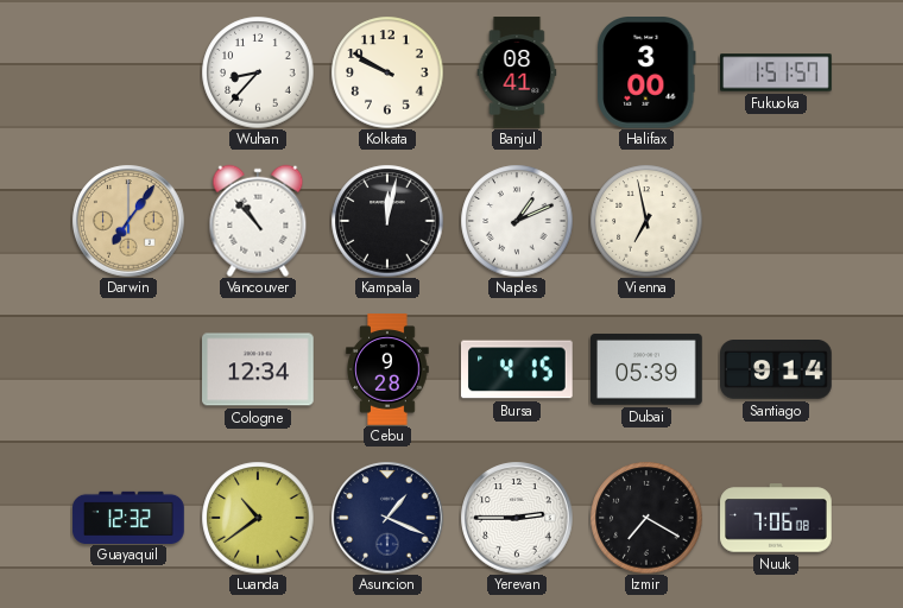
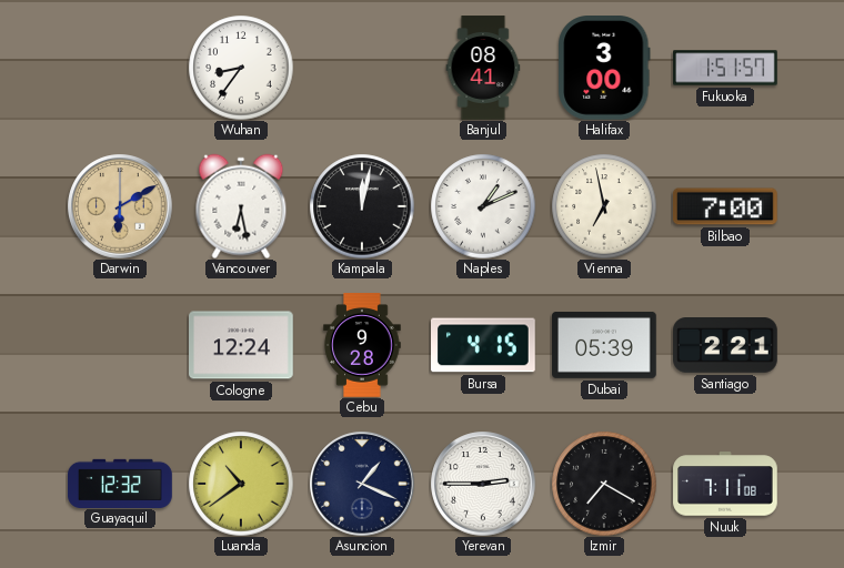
Wuhan: 8:37 -> 8:36 (241, 68)
Kolkata: 9:50 -> none (387, 72)
Darwin: 7:06 -> 6:10 (120, 206)
Vancouver: 10:53 -> 6:28 (241, 206)
Bilbao: none -> 7:00 (726, 206)
Cologne: 12:34 -> 12:24 (242, 345)
Santiago: 9:14 -> 2:21 (726, 346)
Nuuk: 7:06 -> 7:11 (725, 484)
